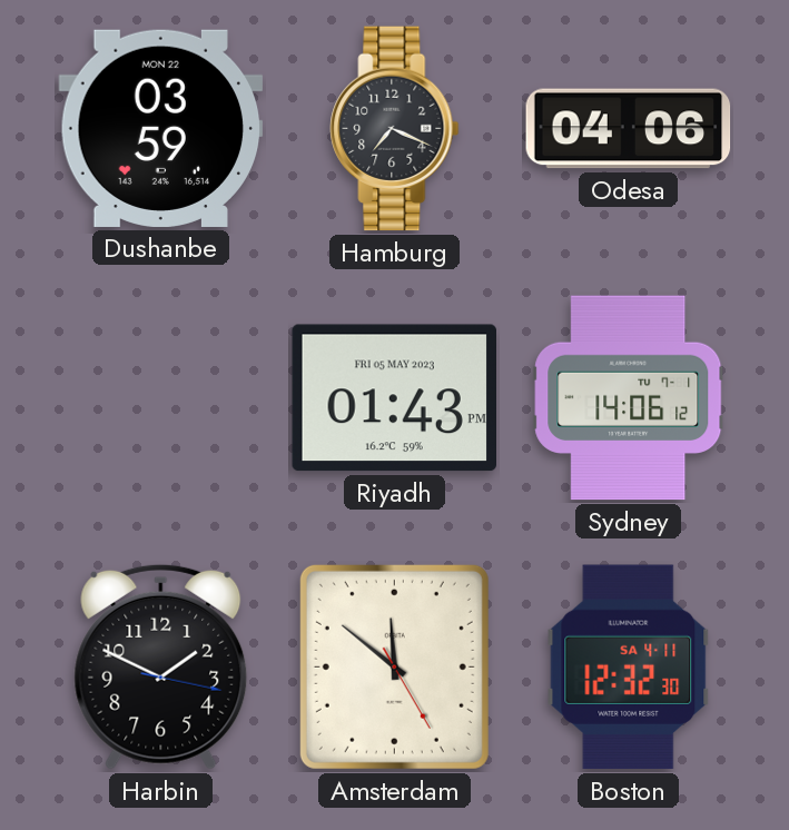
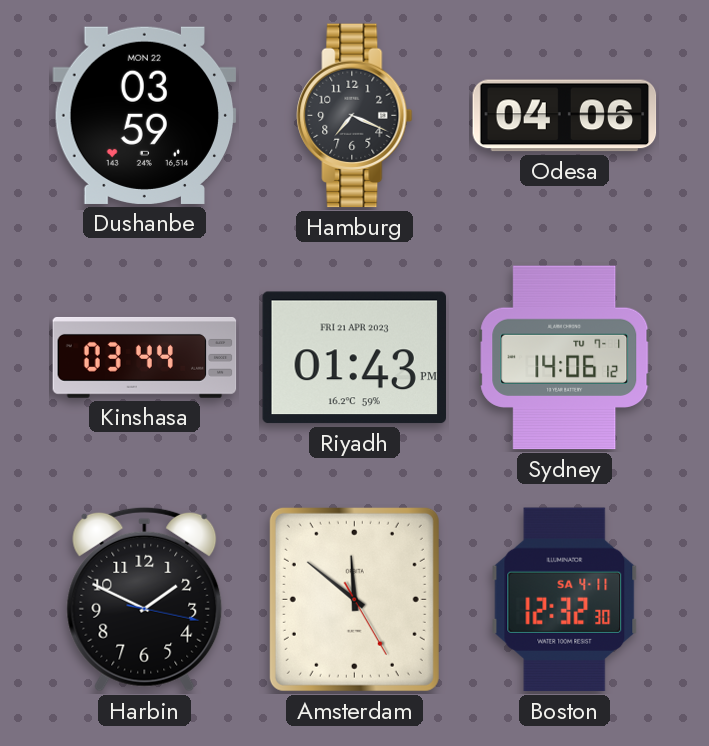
Kinshasa: none -> 03:44 (145, 357)
Riyadh date: FRI 05 MAY 2023 -> FRI 21 APR 2023 (354, 358)
